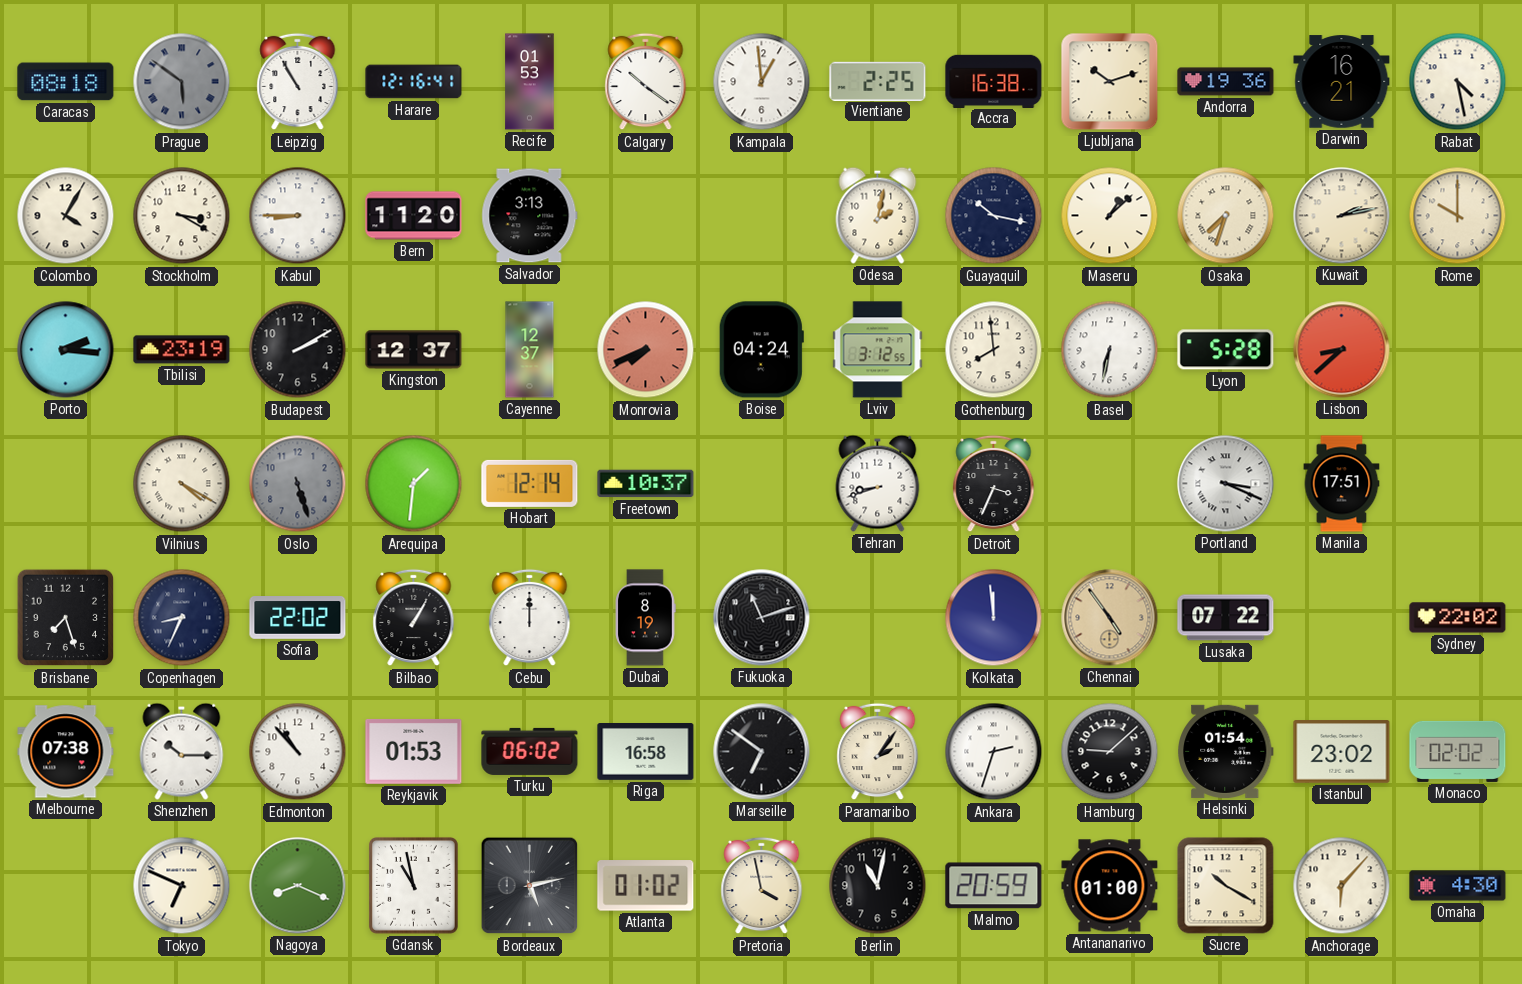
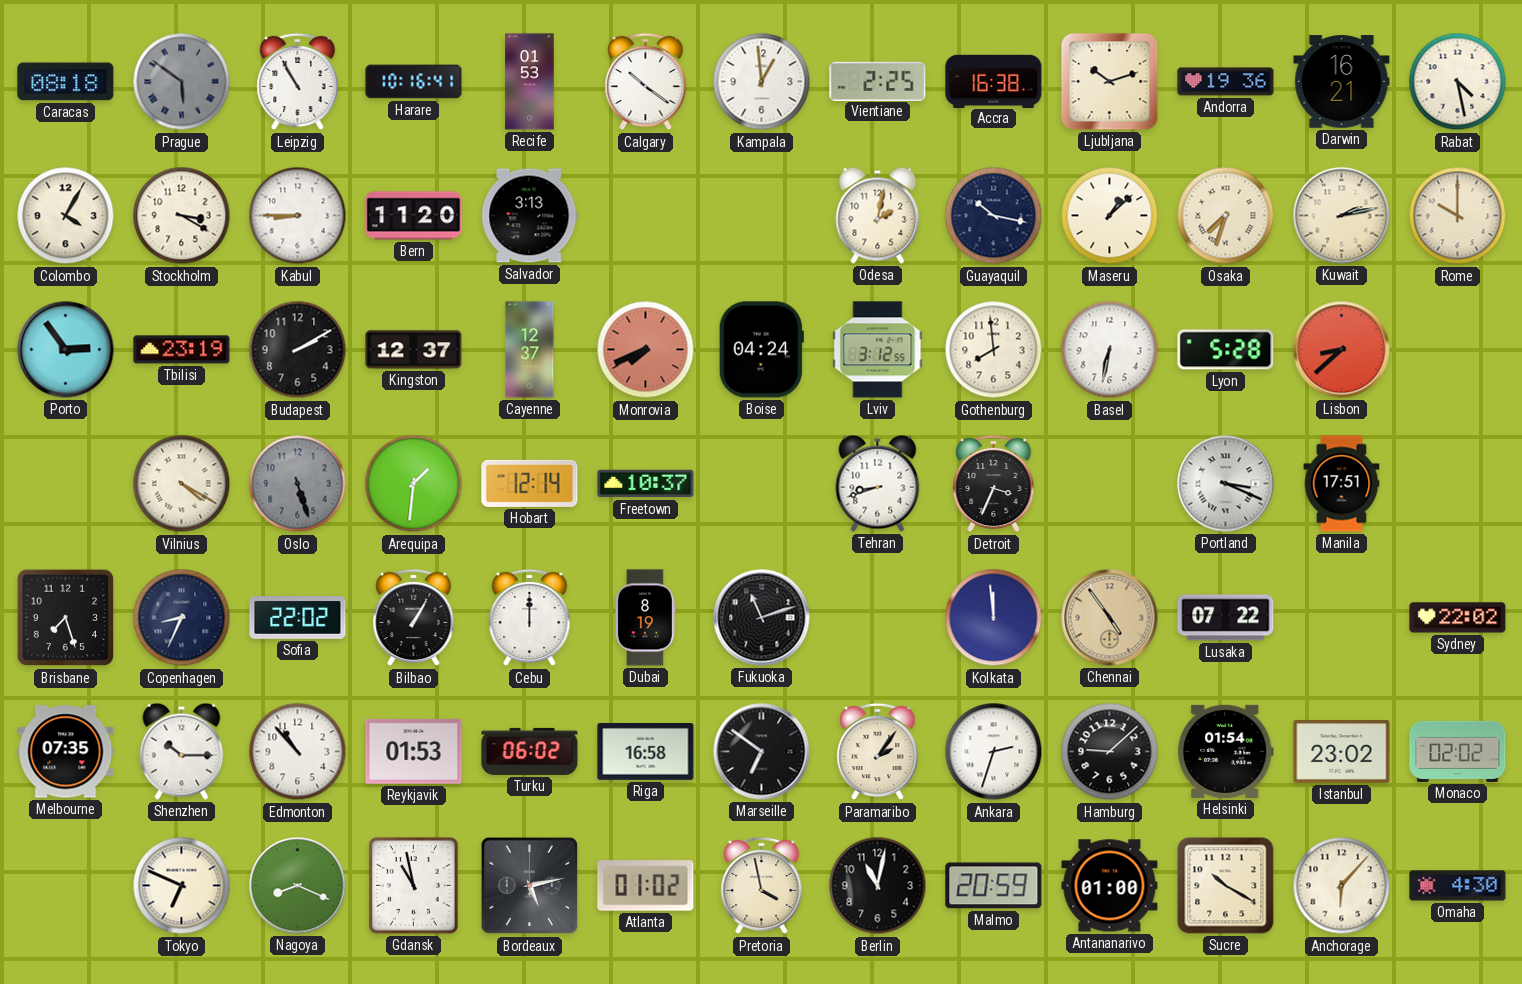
Harare: 12:16 -> 10:16 (414, 82)
Porto: 2:16 -> 2:54 (66, 350)
Melbourne: 07:38 -> 07:35 (66, 752)
